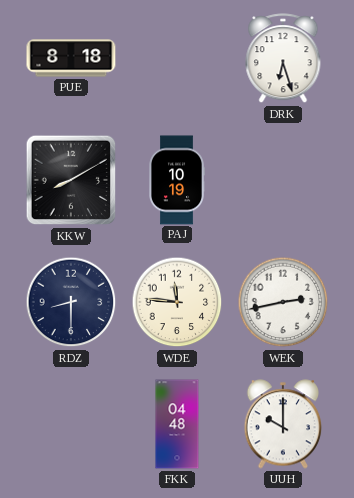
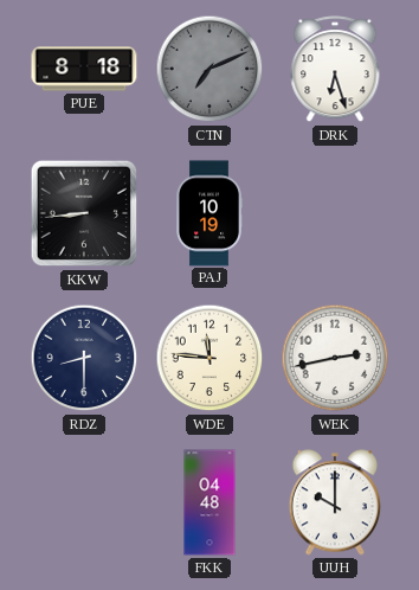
CTN: none -> 7:11 (209, 69)
KKW: 8:10 -> 8:44 (84, 213)
